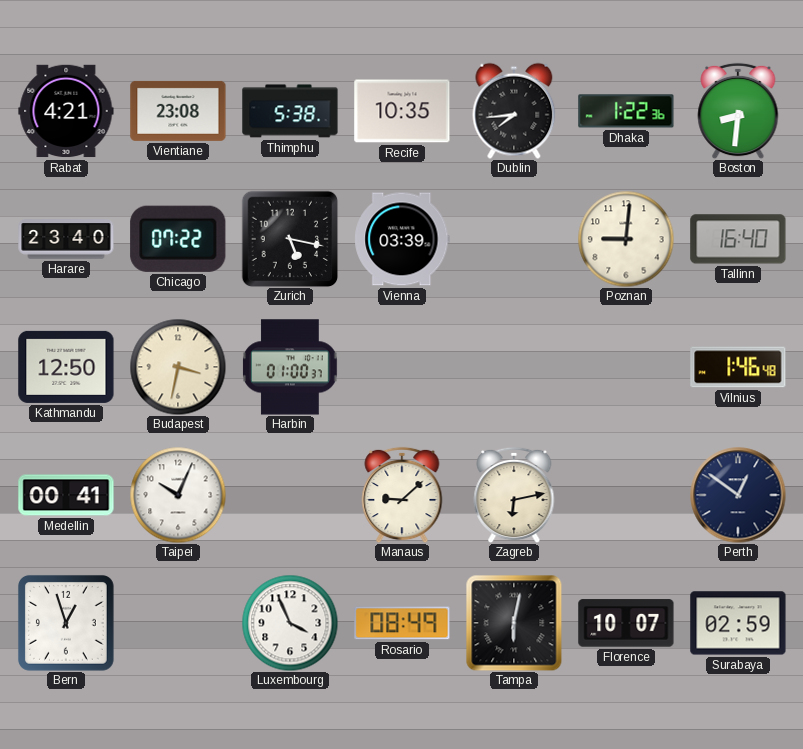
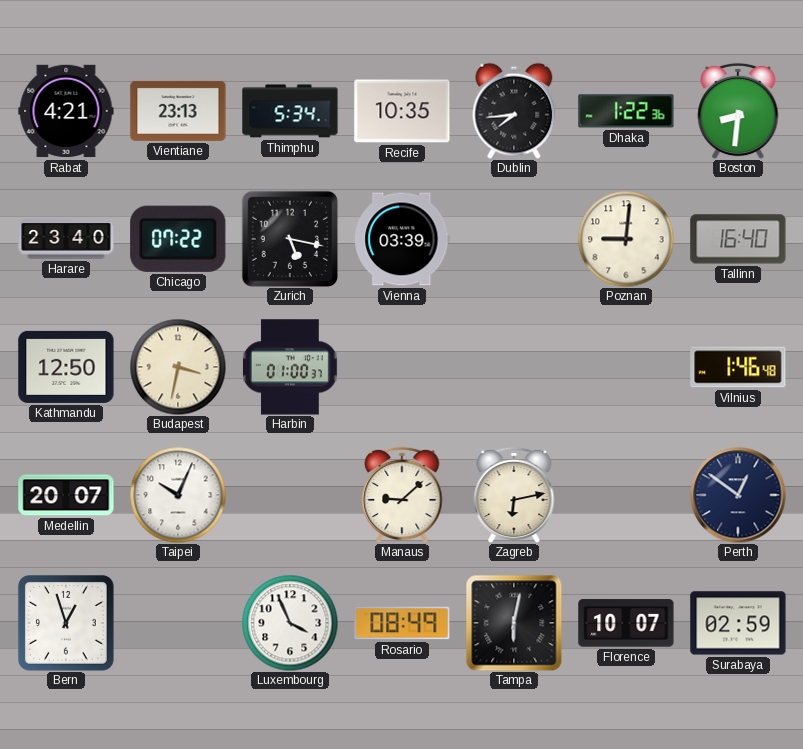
Vientiane: 23:08 -> 23:13 (178, 111)
Thimphu: 5:38 -> 5:34 (290, 111)
Medellin: 00:41 -> 20:07 (66, 495)
